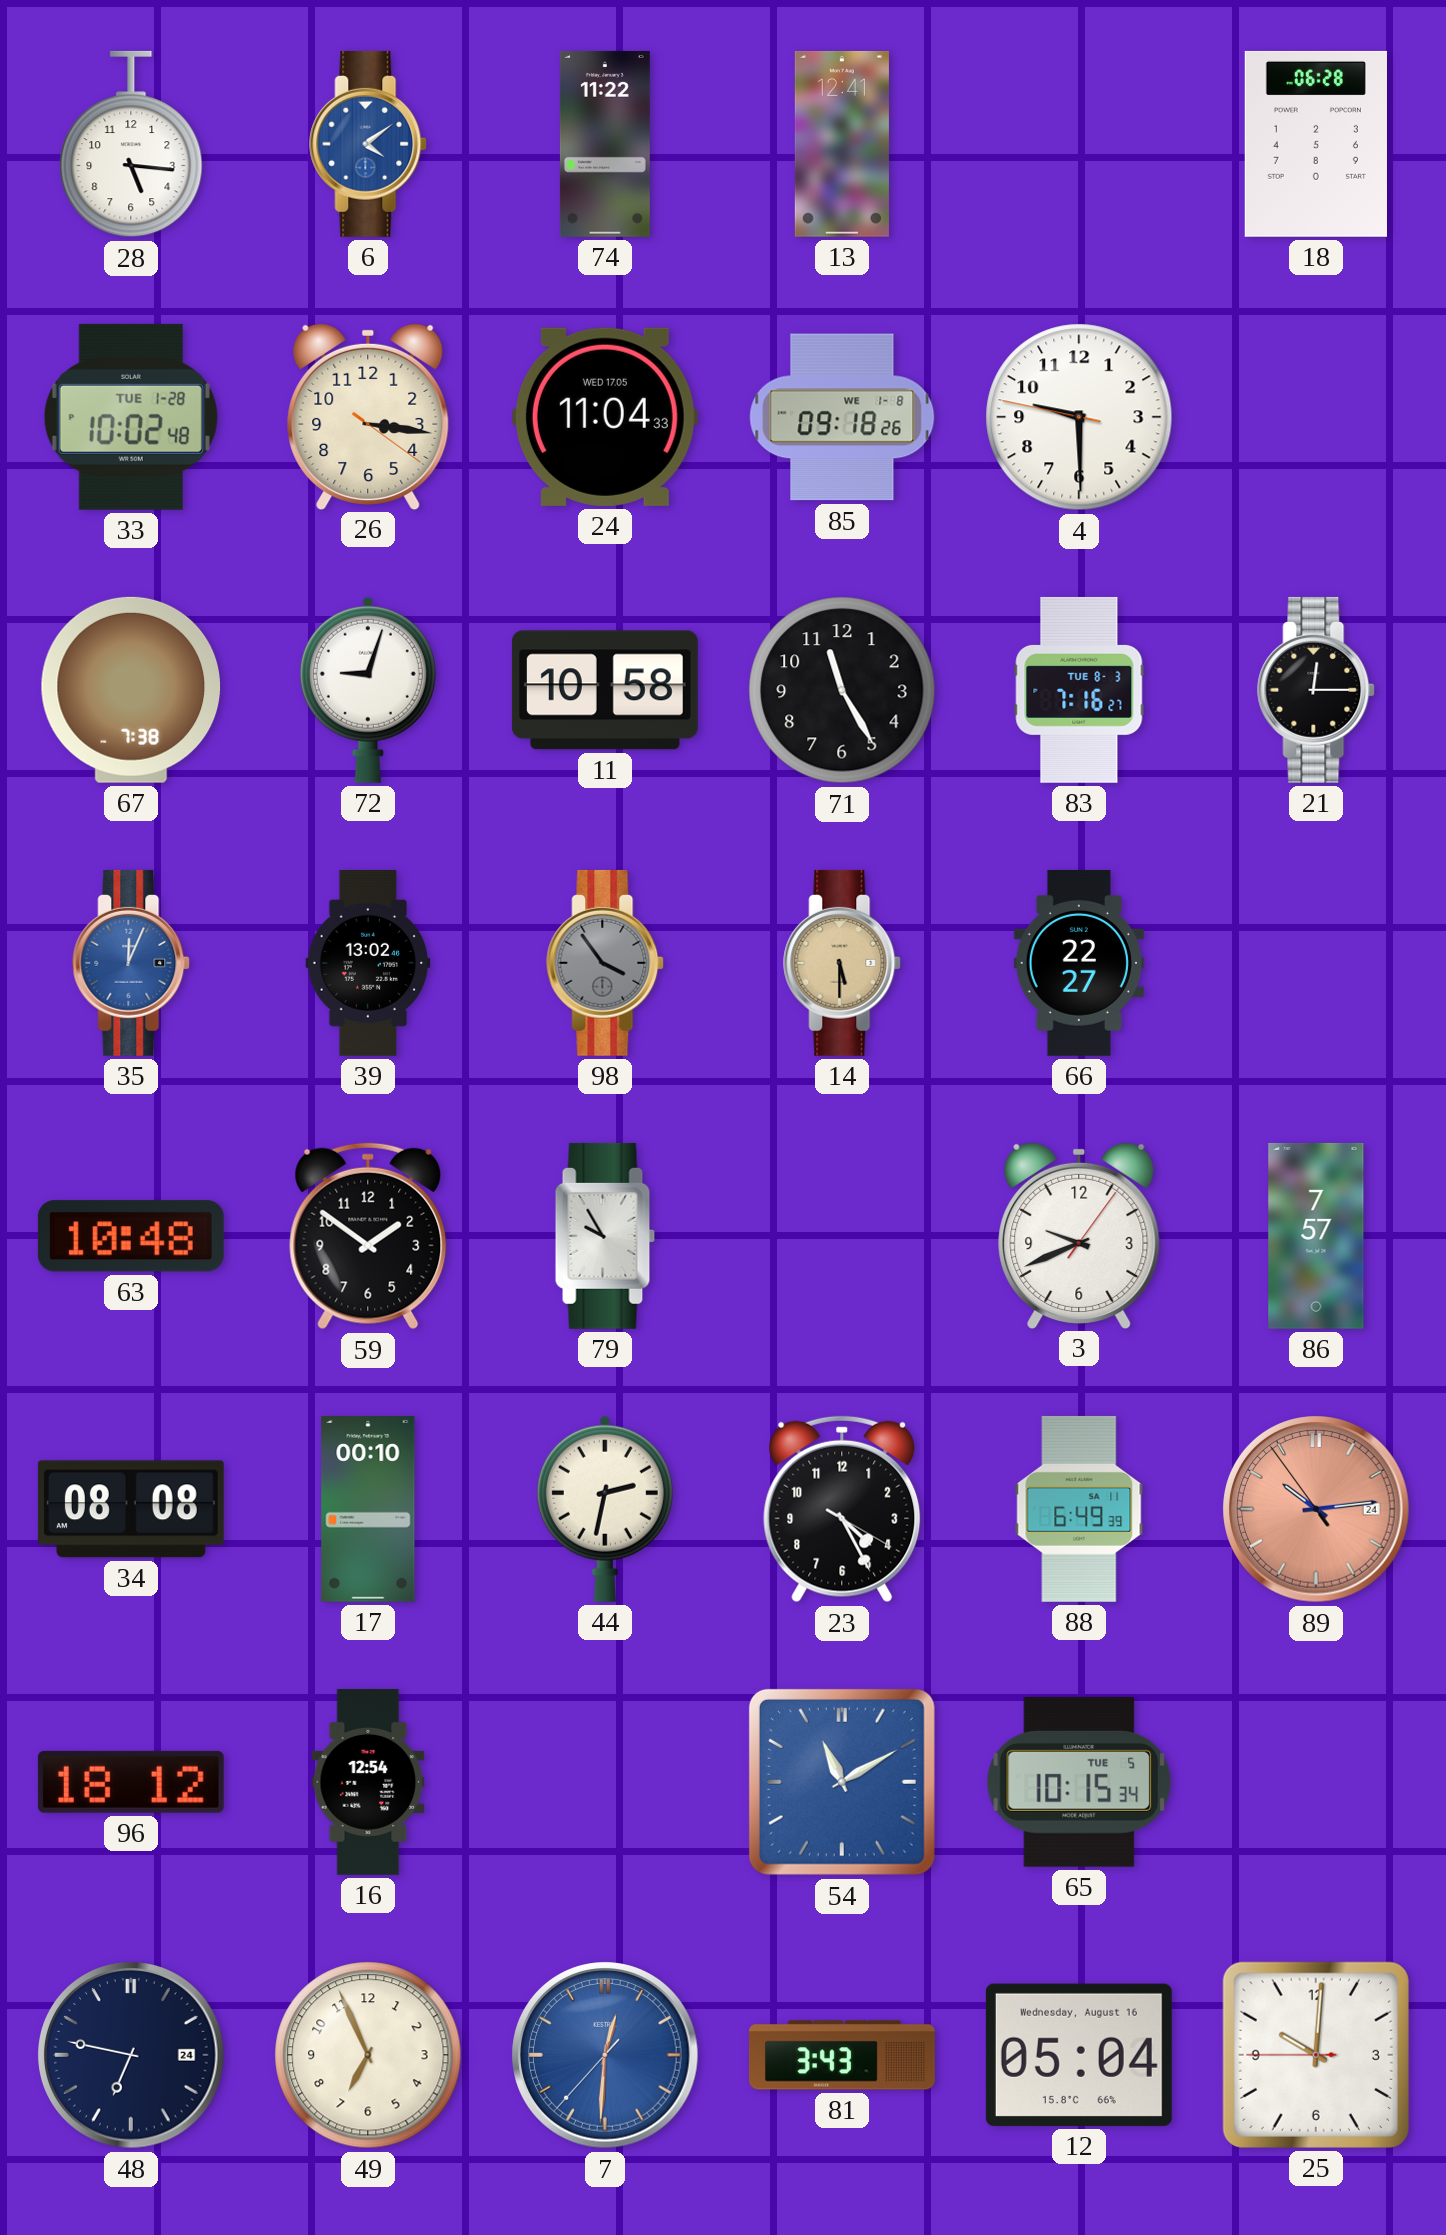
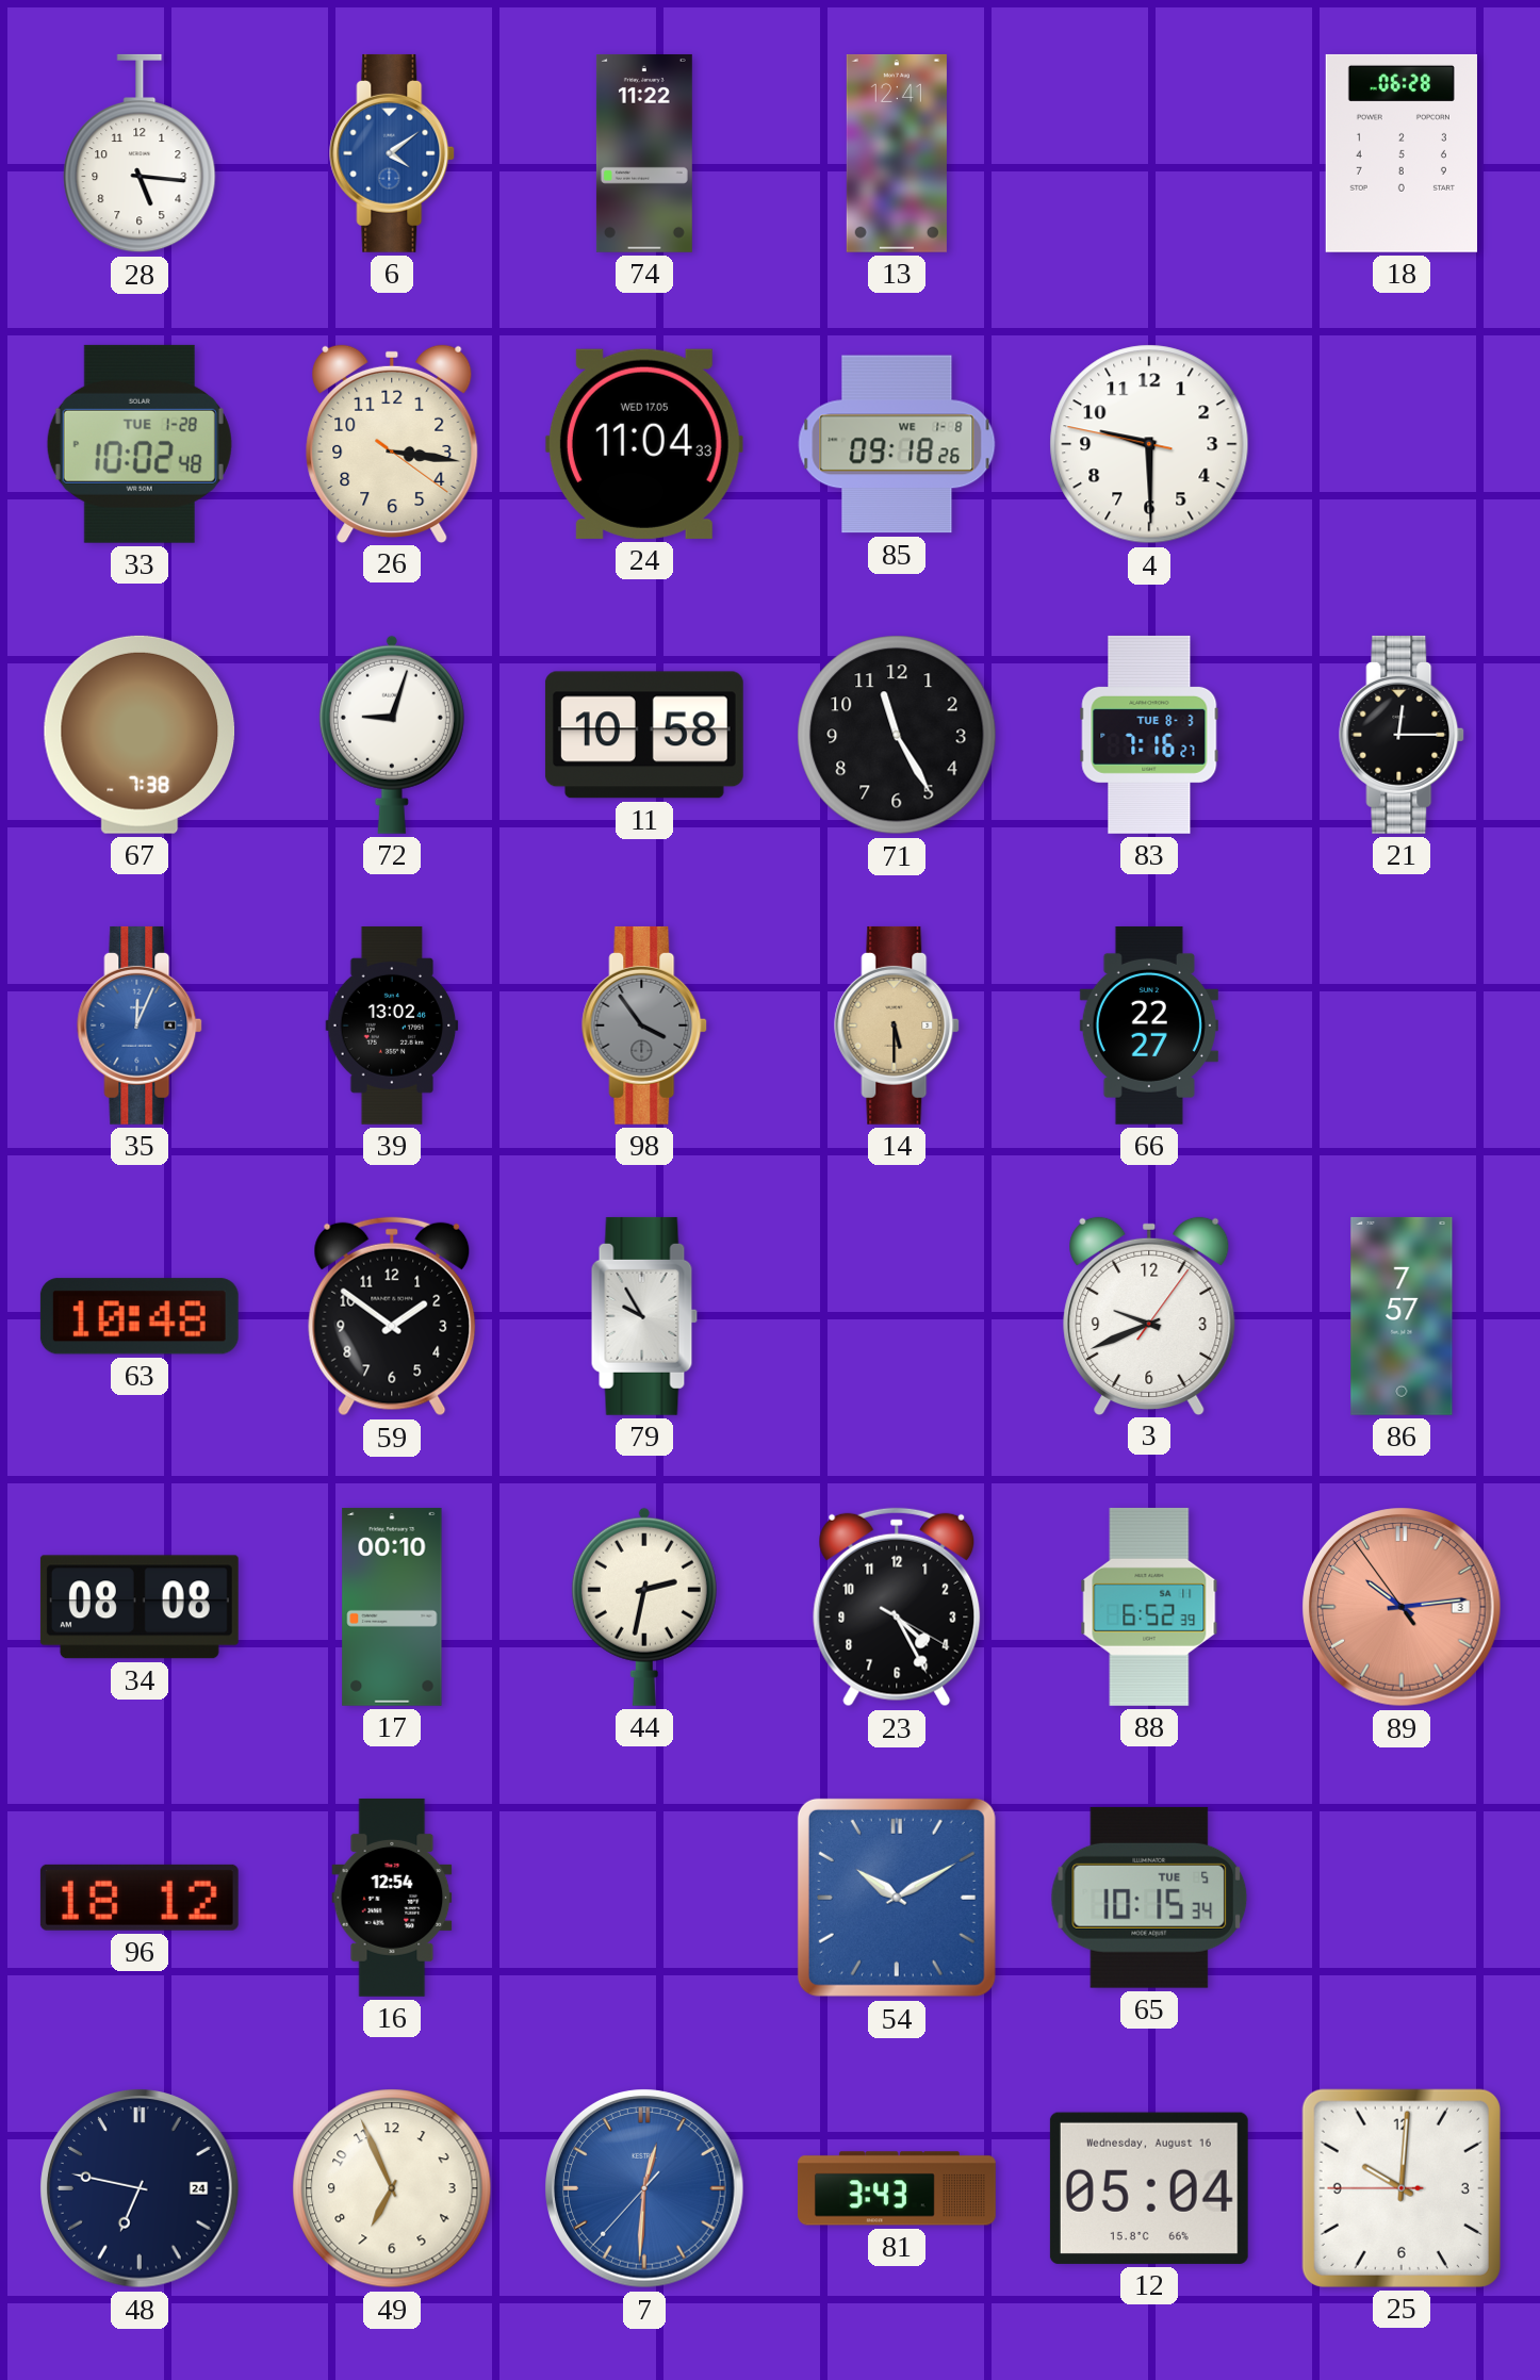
88: 6:49 -> 6:52 (1149, 1607)
89 date: 24 -> 3 (1402, 1607)
54: 11:10 -> 10:10 (897, 1898)
